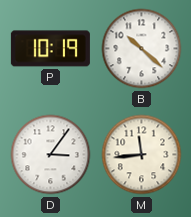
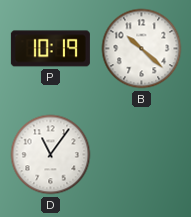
D: 3:06 -> 11:06 (51, 155)
M: 11:44 -> none (142, 155)
